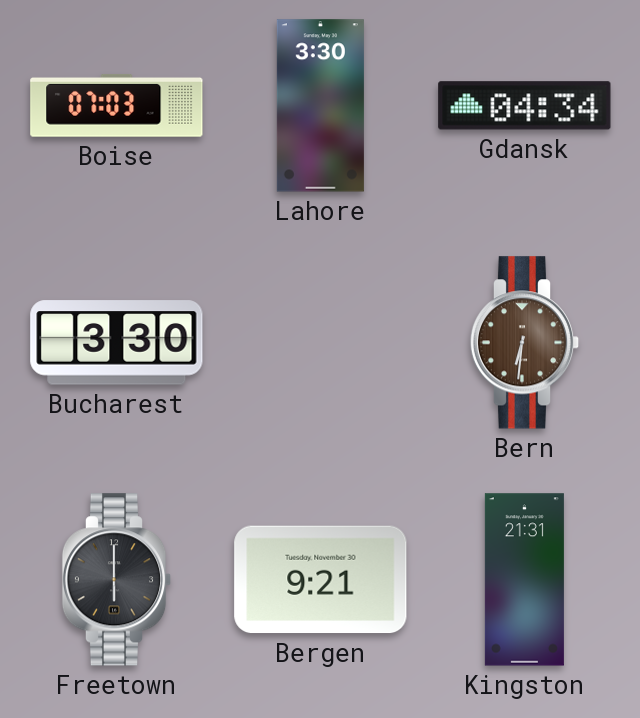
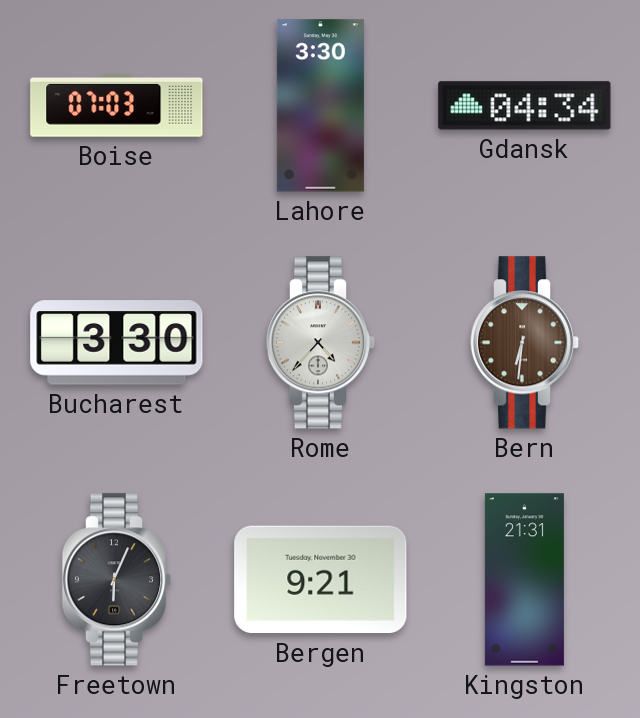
Rome: none -> 4:37 (321, 343)
Freetown: 6:00 -> 6:04 (117, 580)
